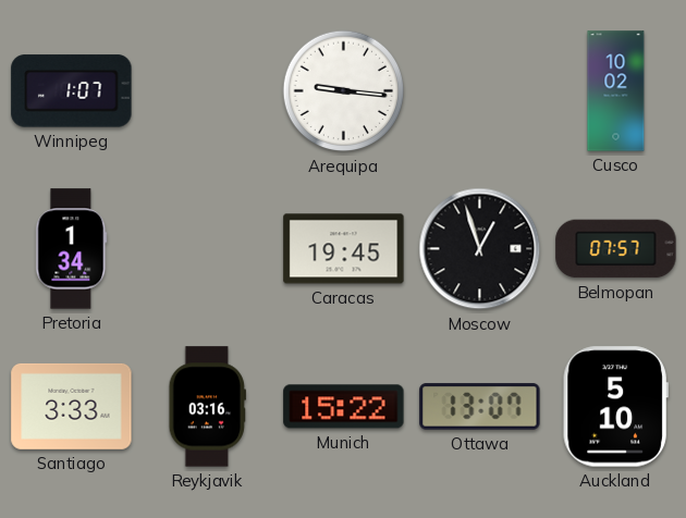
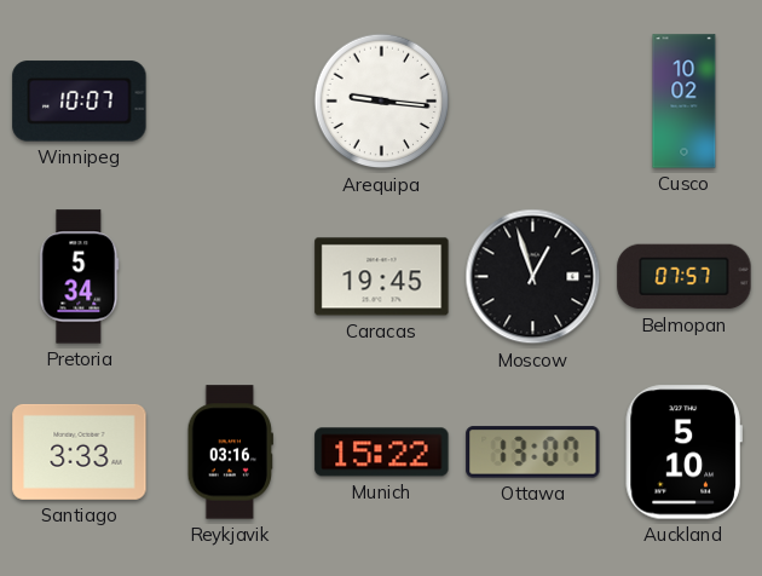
Winnipeg: 1:07 -> 10:07 (80, 102)
Pretoria: 1:34 -> 5:34 (80, 277)
